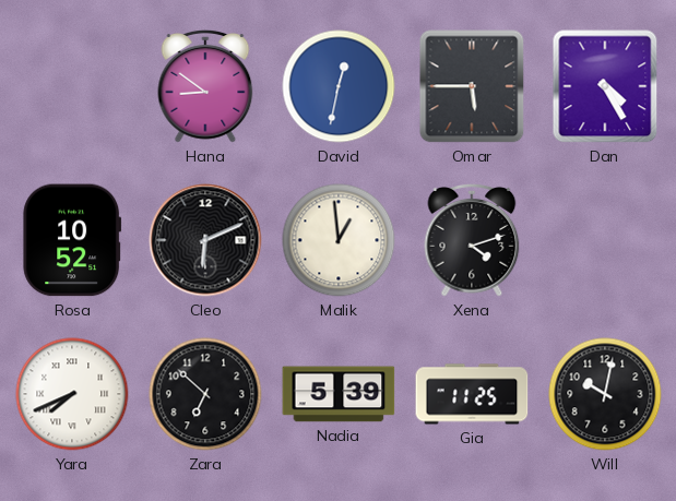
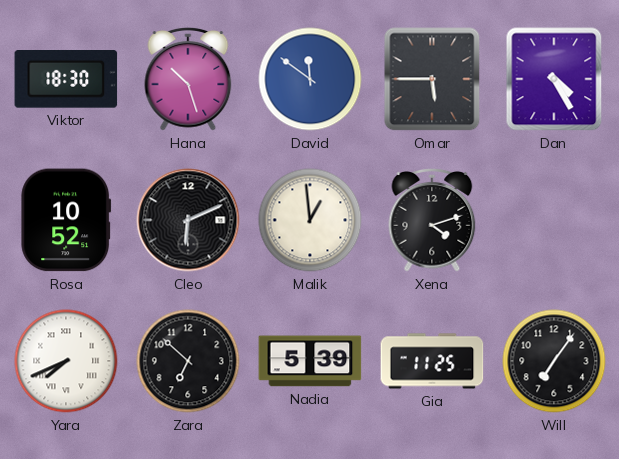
Viktor: none -> 18:30 (66, 80)
Hana: 8:51 -> 10:27 (188, 80)
David: 12:32 -> 11:51 (310, 79)
Will: 10:02 -> 7:06 (554, 361)
